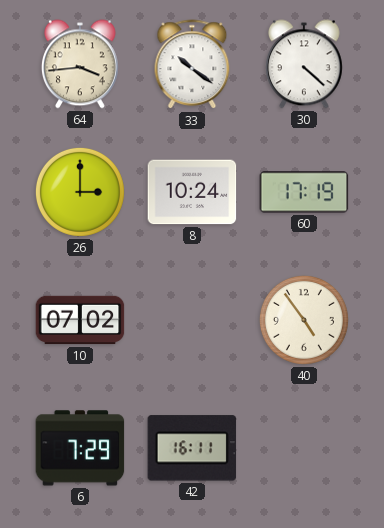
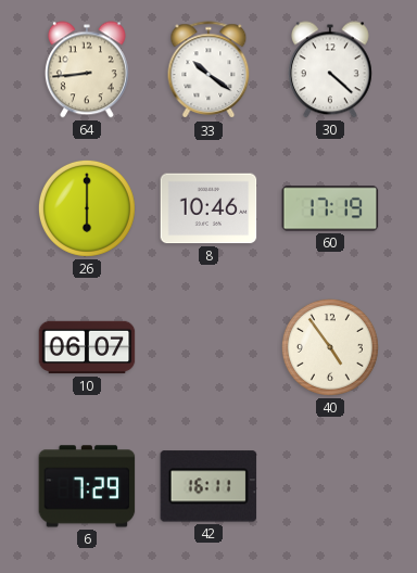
64: 3:44 -> 8:44 (87, 69)
26: 3:00 -> 6:00 (87, 208)
8: 10:24 -> 10:46 (208, 208)
10: 07:02 -> 06:07 (87, 347)
